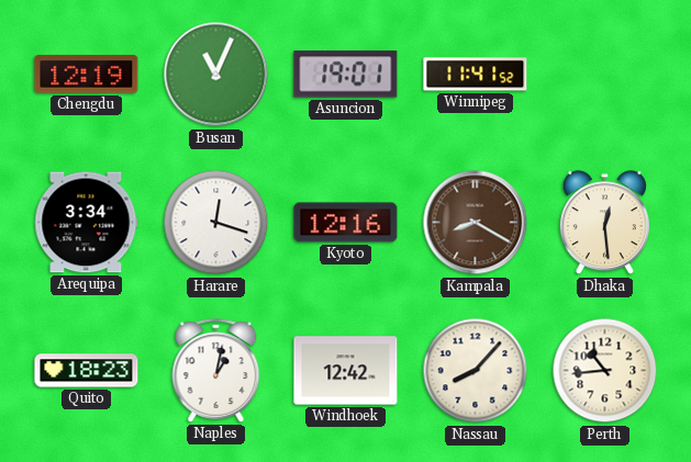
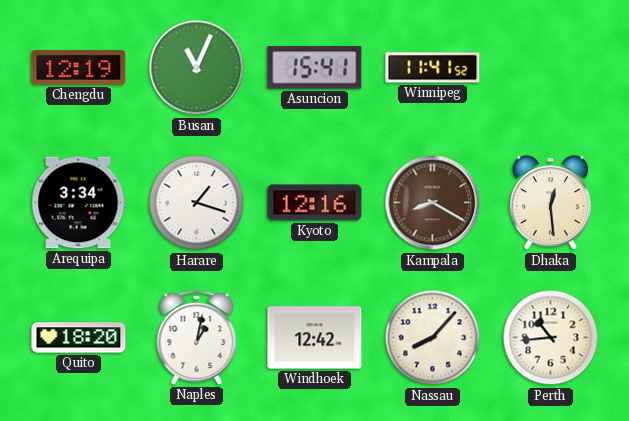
Asuncion: 19:01 -> 15:41 (315, 68)
Harare: 12:18 -> 1:18 (197, 203)
Quito: 18:23 -> 18:20 (79, 338)
